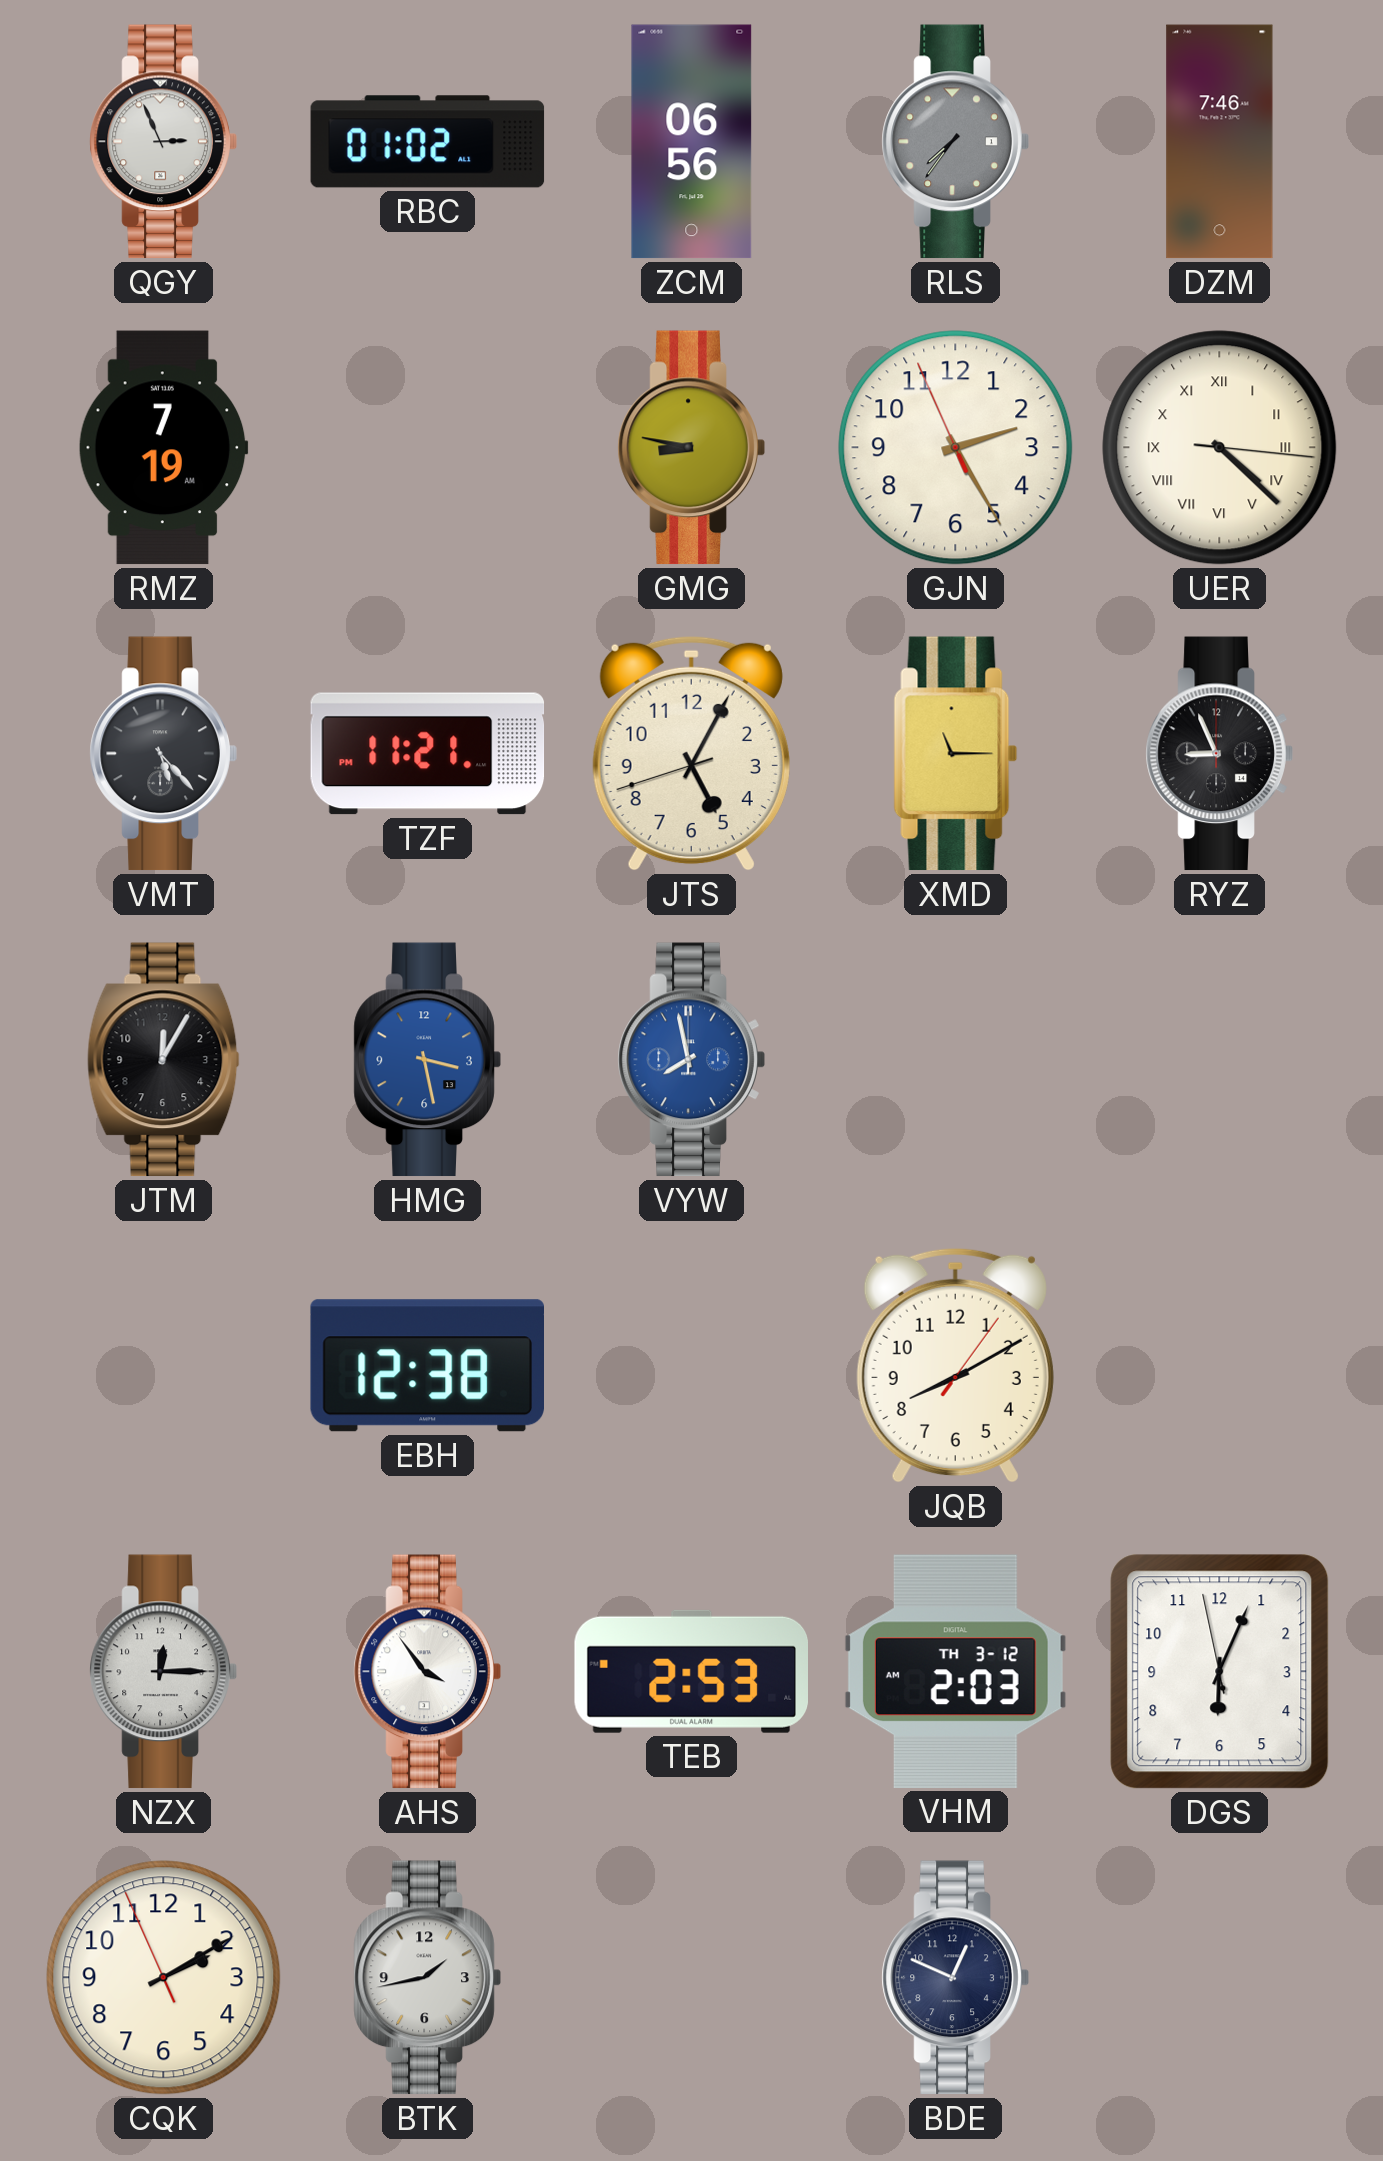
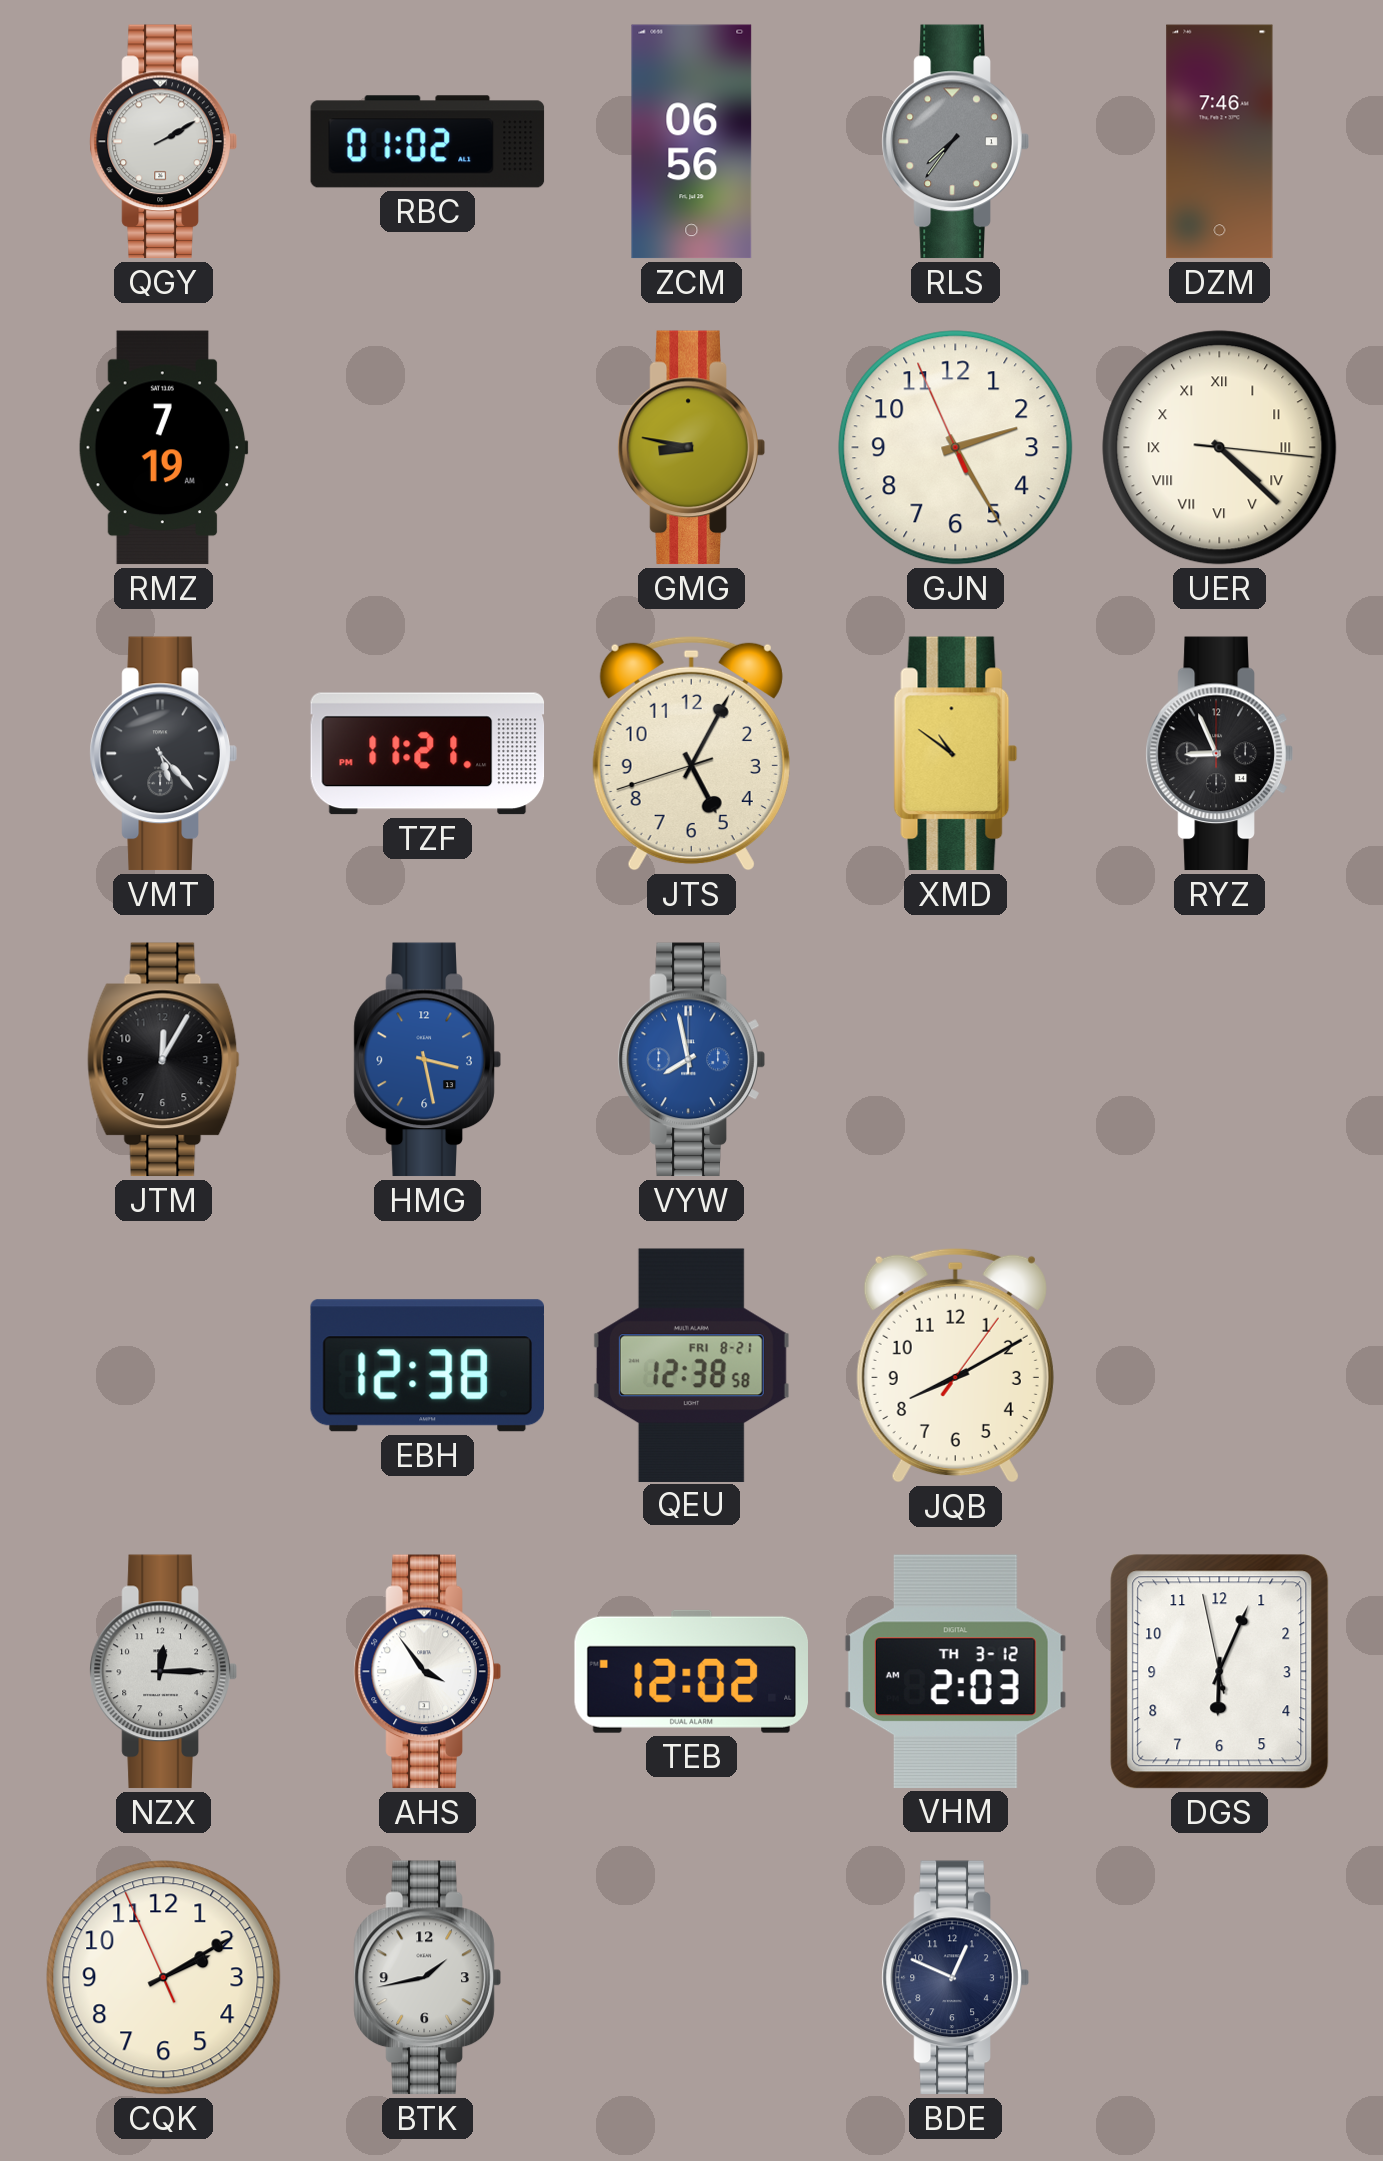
QGY: 2:56 -> 2:10 (163, 142)
XMD: 11:15 -> 10:51 (956, 754)
QEU: none -> 12:38 (691, 1365)
TEB: 2:53 -> 12:02 (691, 1671)
